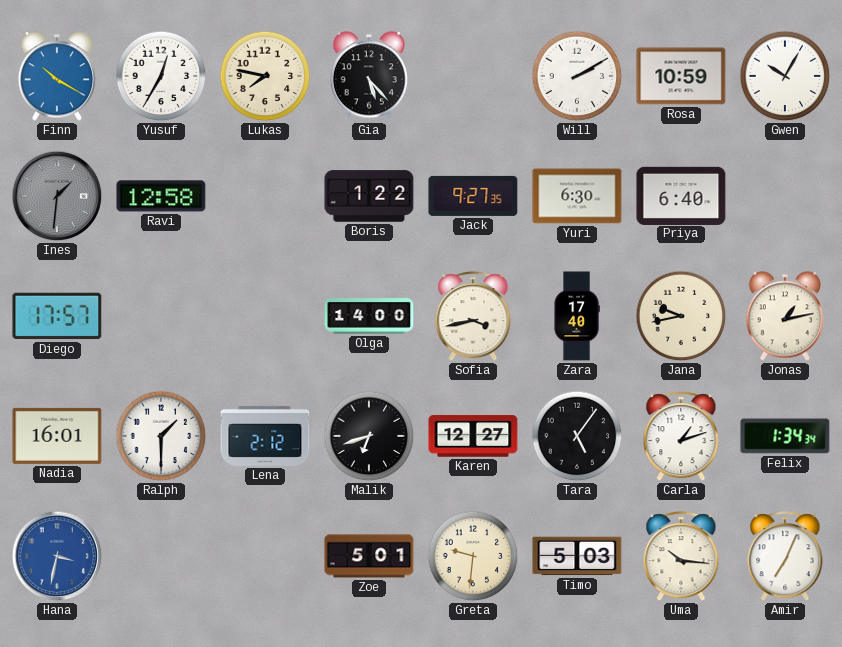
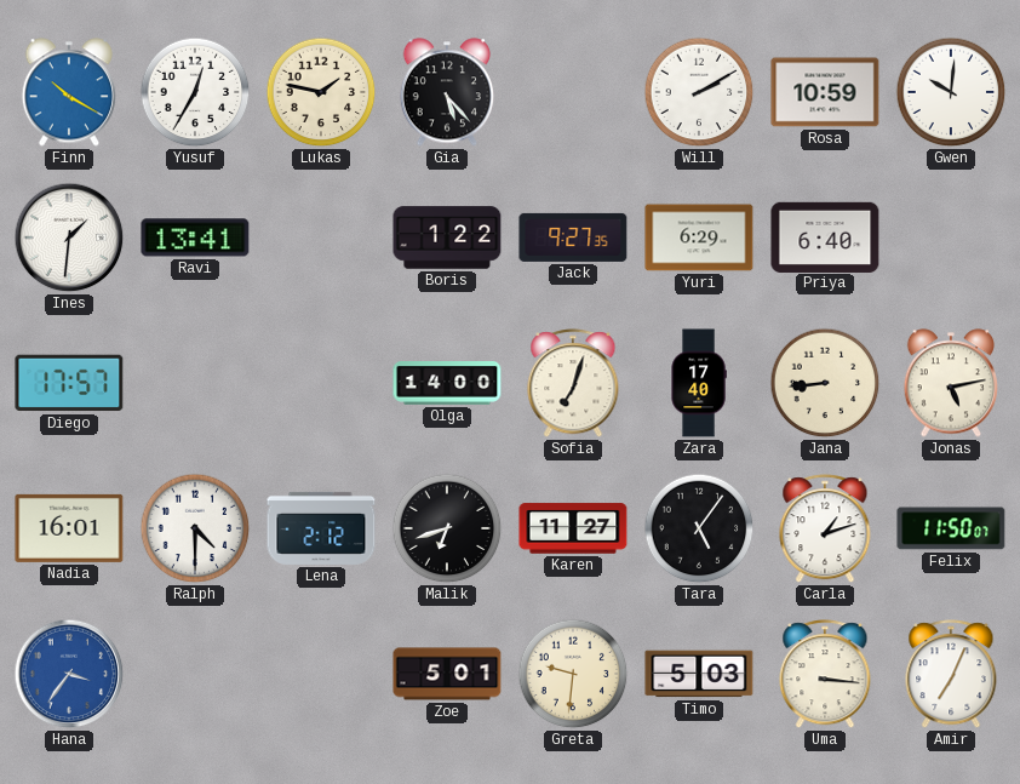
Lukas: 7:47 -> 1:47 (321, 92)
Gwen: 10:05 -> 10:01 (951, 92)
Ines dial: grey -> white (69, 238)
Ravi: 12:58 -> 13:41 (195, 238)
Yuri: 6:30 -> 6:29 (699, 238)
Sofia: 3:43 -> 7:03 (573, 384)
Jana: 9:43 -> 8:44 (825, 383)
Jonas: 1:13 -> 5:13 (950, 383)
Ralph: 1:30 -> 4:30 (195, 528)
Karen: 12:27 -> 11:27 (573, 528)
Felix: 1:34 -> 11:50 (951, 528)
Hana: 3:32 -> 3:36 (69, 674)
Uma: 10:16 -> 3:16 (825, 675)
